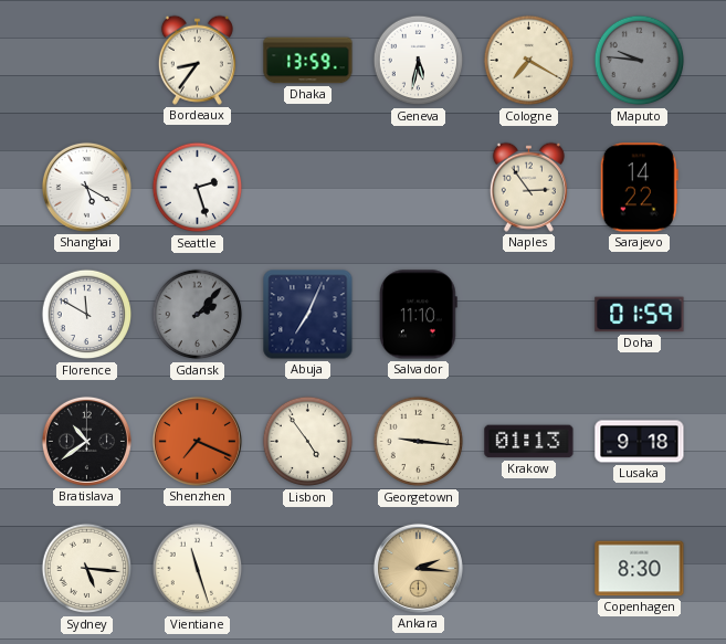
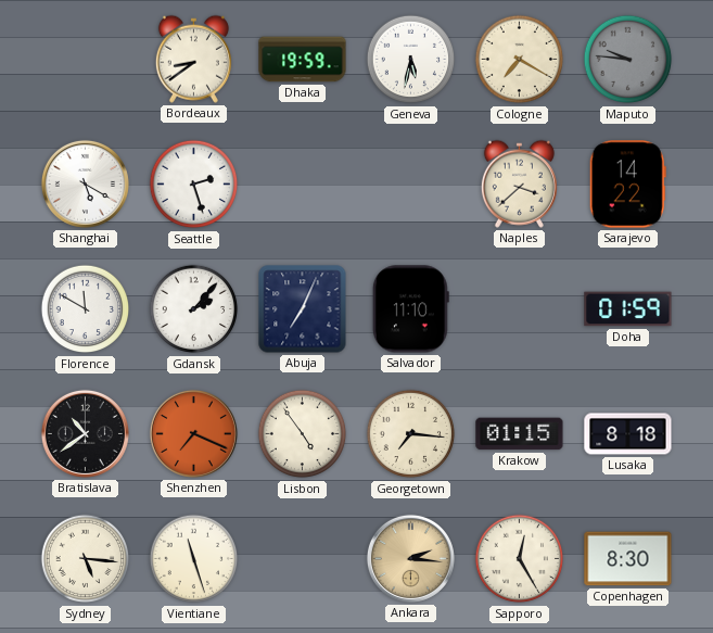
Bordeaux: 8:36 -> 8:39 (193, 59)
Dhaka: 13:59 -> 19:59 (303, 60)
Naples: 2:54 -> 3:38 (519, 183)
Gdansk dial: grey -> white (194, 309)
Georgetown: 9:16 -> 7:16 (411, 434)
Krakow: 01:13 -> 01:15 (520, 434)
Lusaka: 9:18 -> 8:18 (628, 434)
Sapporo: none -> 12:25 (520, 559)
